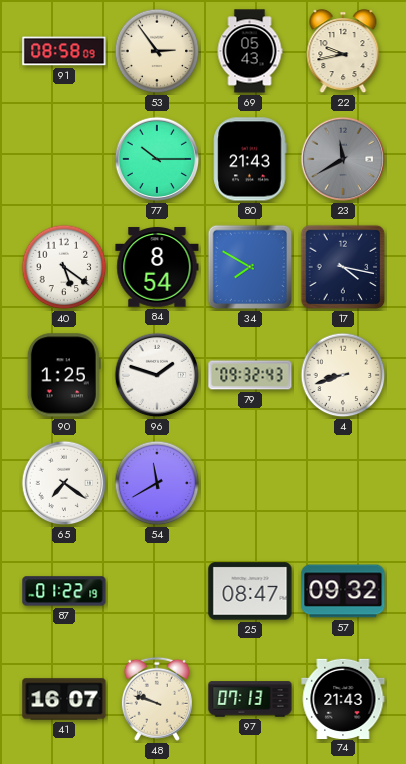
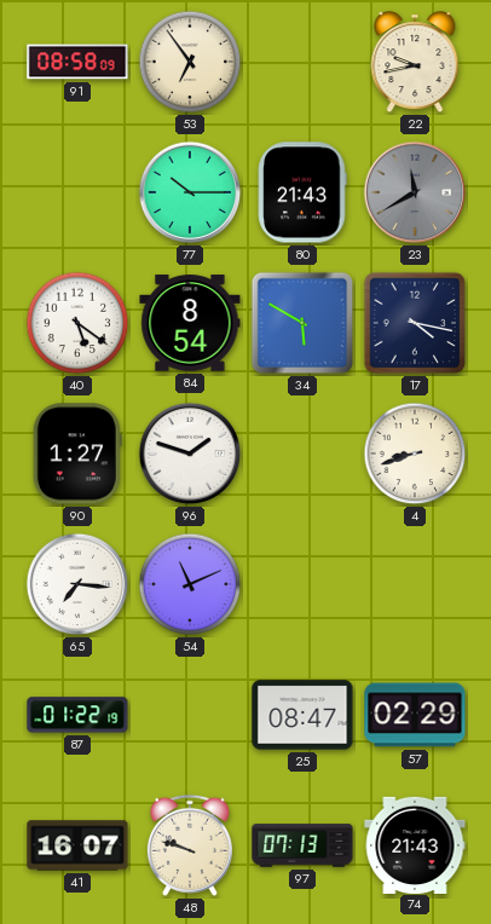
53: 2:54 -> 6:54 (190, 62)
69: 05:43 -> none (250, 51)
34: 7:50 -> 5:50 (302, 323)
90: 1:25 -> 1:27 (77, 454)
79: 09:32 -> none (250, 375)
65: 7:21 -> 7:16 (77, 584)
54: 11:40 -> 11:11 (190, 584)
57: 09:32 -> 02:29 (415, 715)
